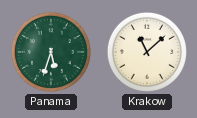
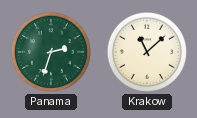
Panama: 5:33 -> 2:33 (51, 52)
